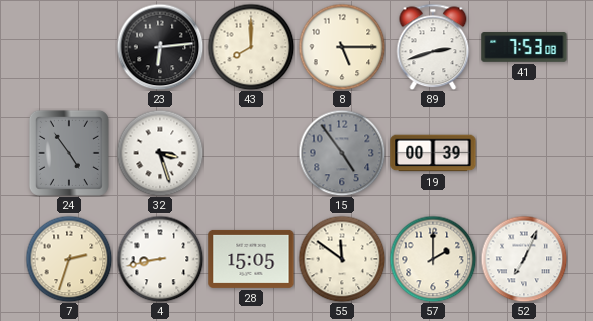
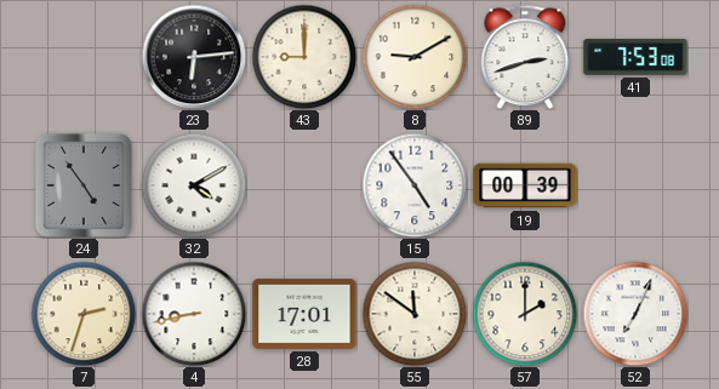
43: 8:00 -> 9:00 (304, 57)
8: 5:15 -> 9:10 (415, 57)
32: 3:27 -> 4:10 (194, 185)
15 dial: grey -> white (415, 185)
28: 15:05 -> 17:01 (304, 314)
